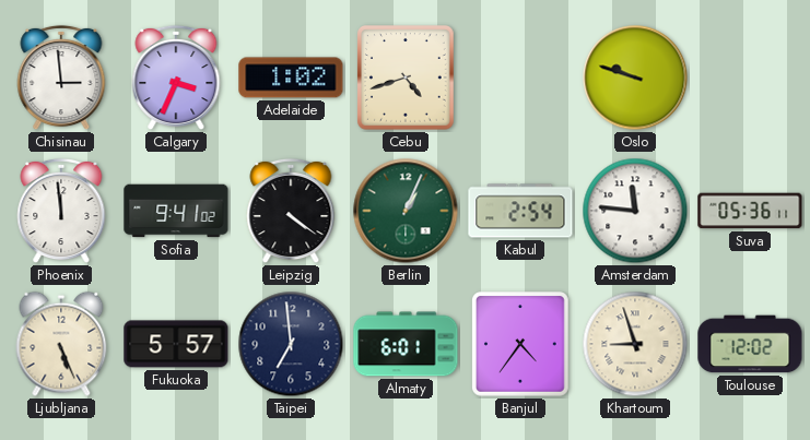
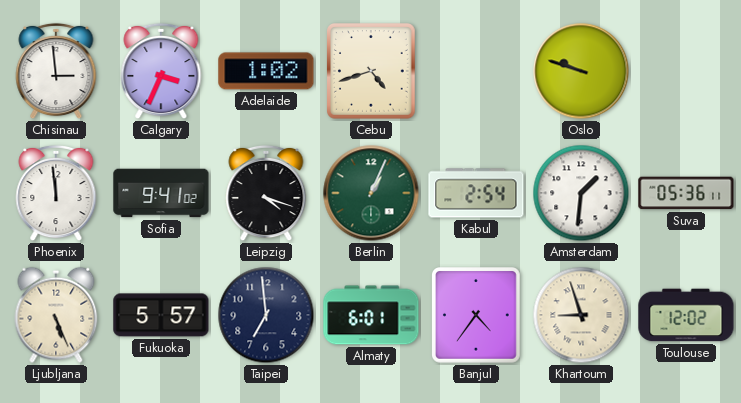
Leipzig: 4:21 -> 4:18 (266, 193)
Amsterdam: 11:46 -> 1:31 (581, 193)
